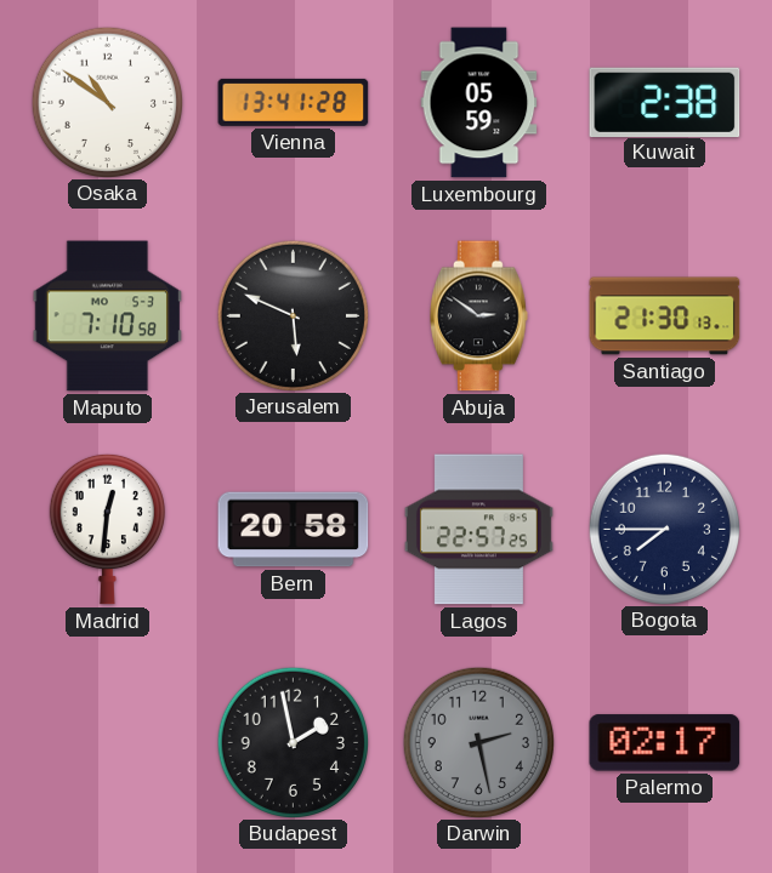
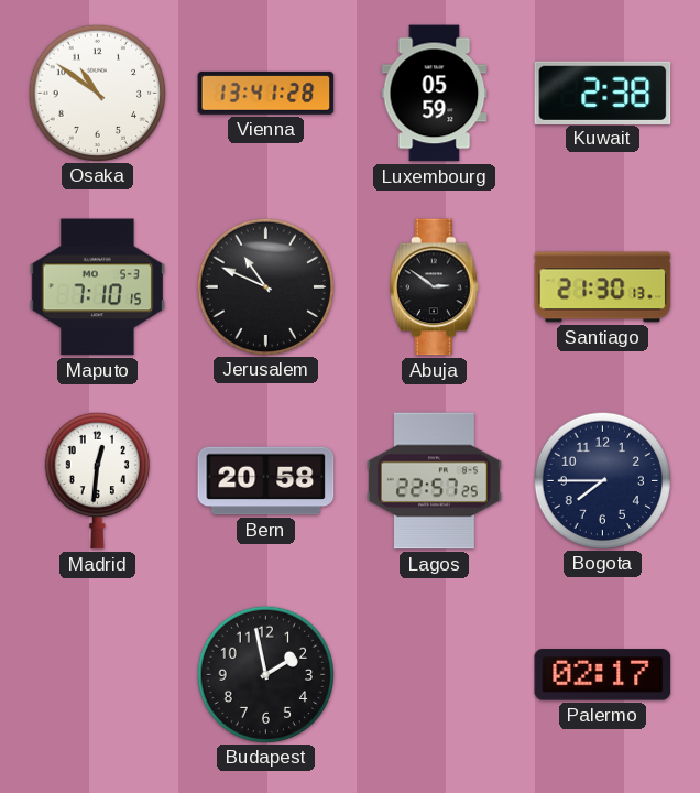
Maputo: 7:10:58 -> 7:10:15 (97, 287)
Jerusalem: 5:49 -> 10:49 (265, 286)
Darwin: 2:28 -> none (478, 742)
